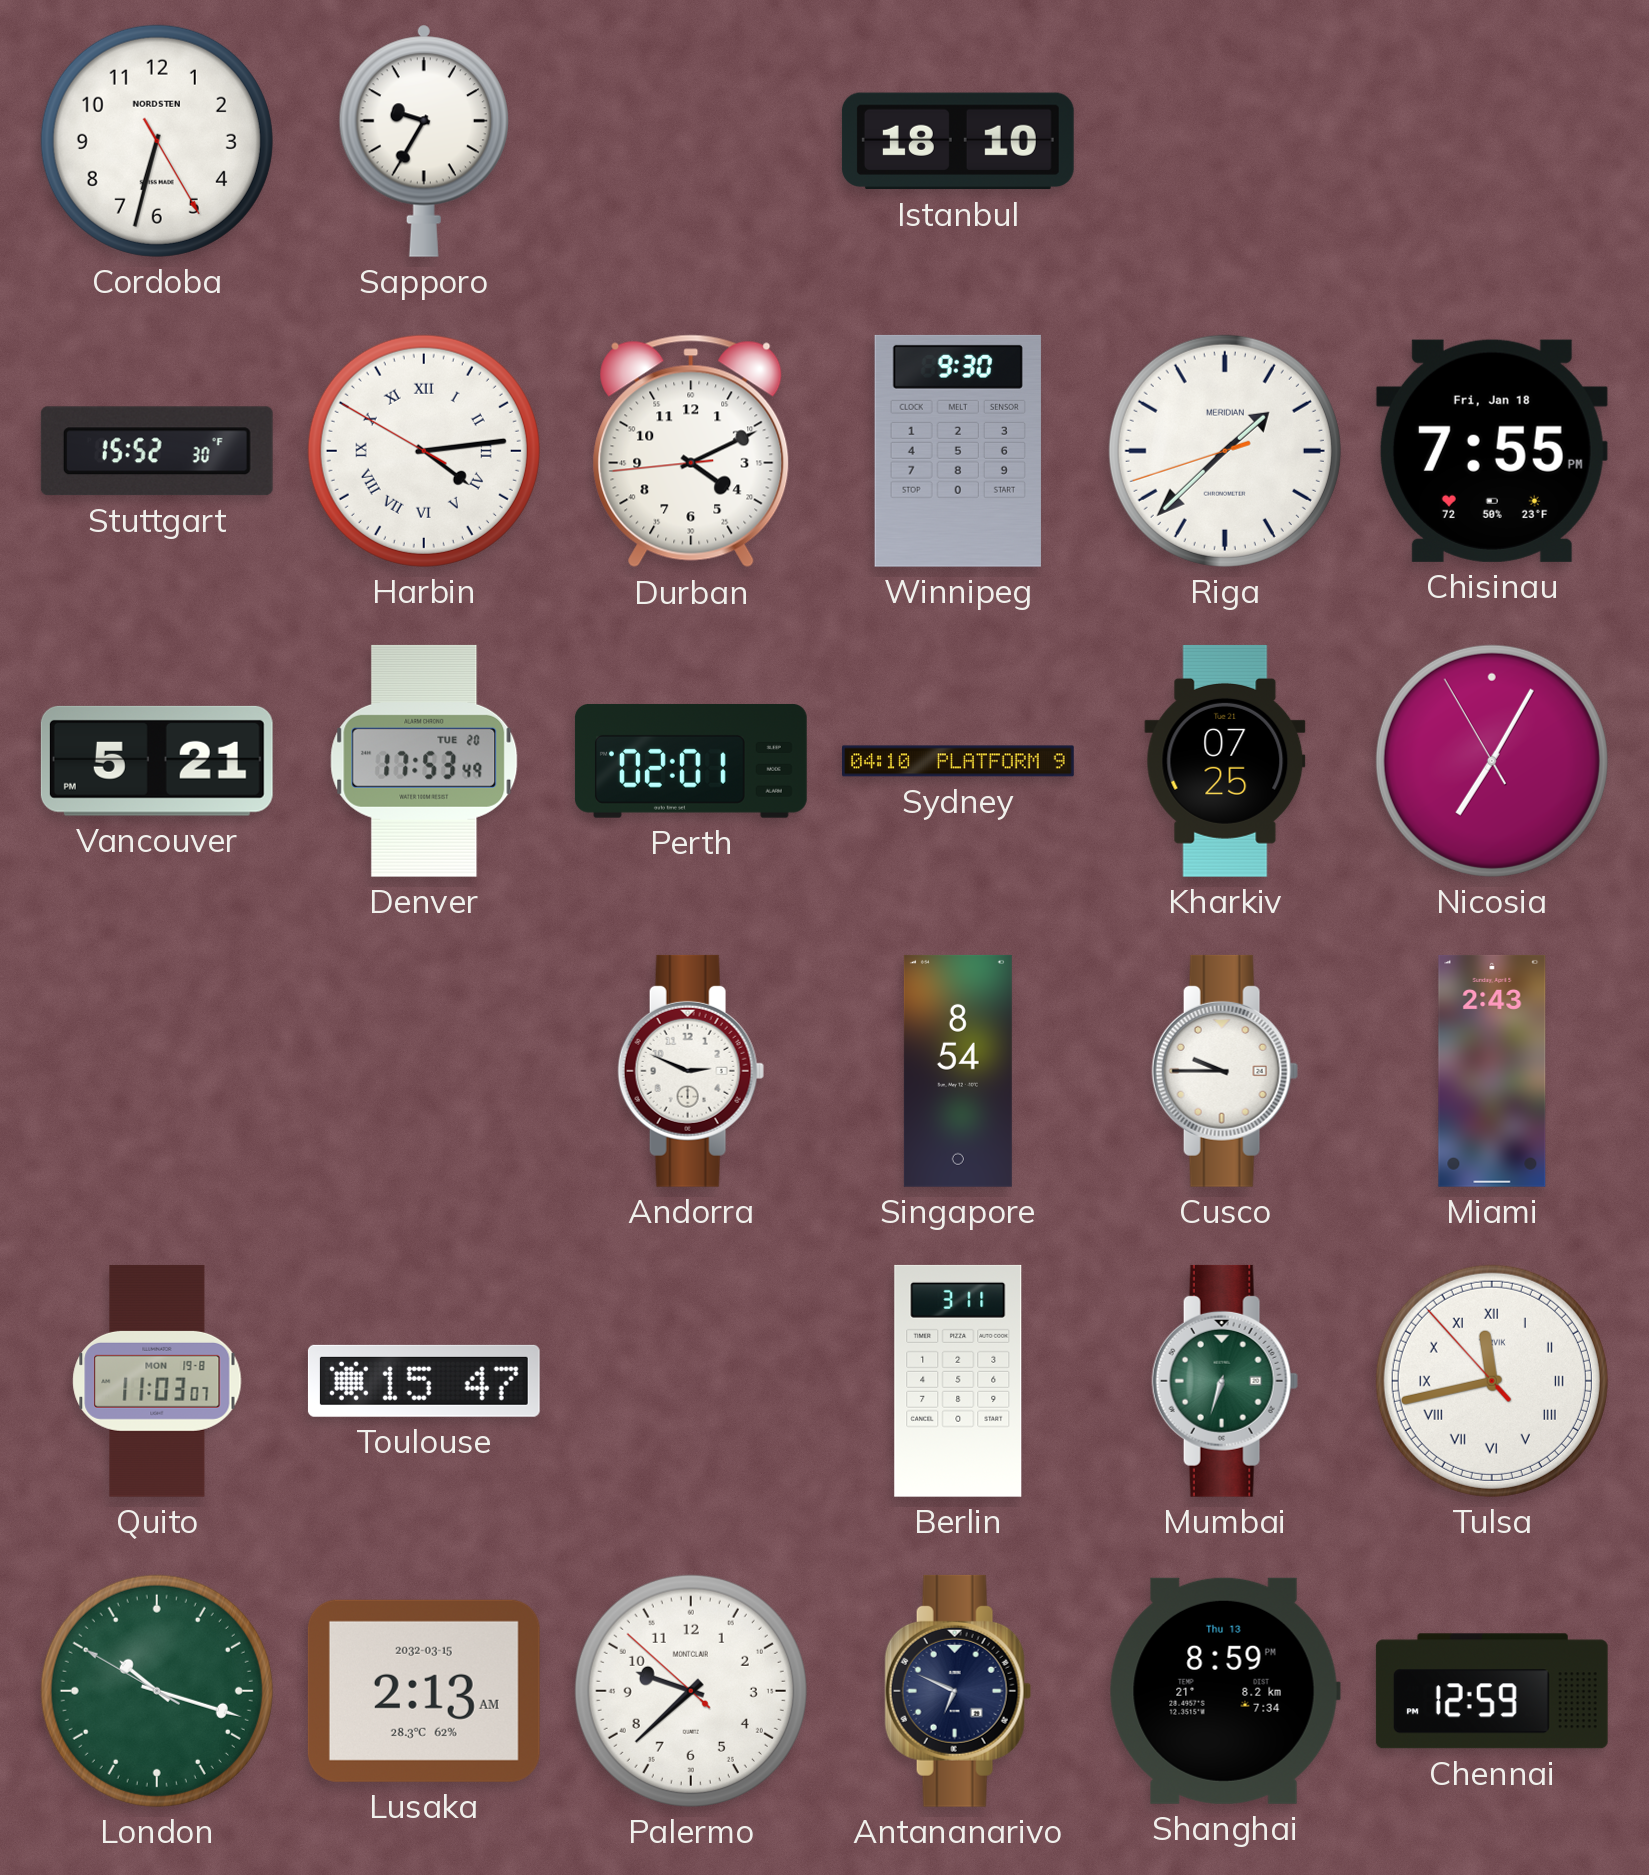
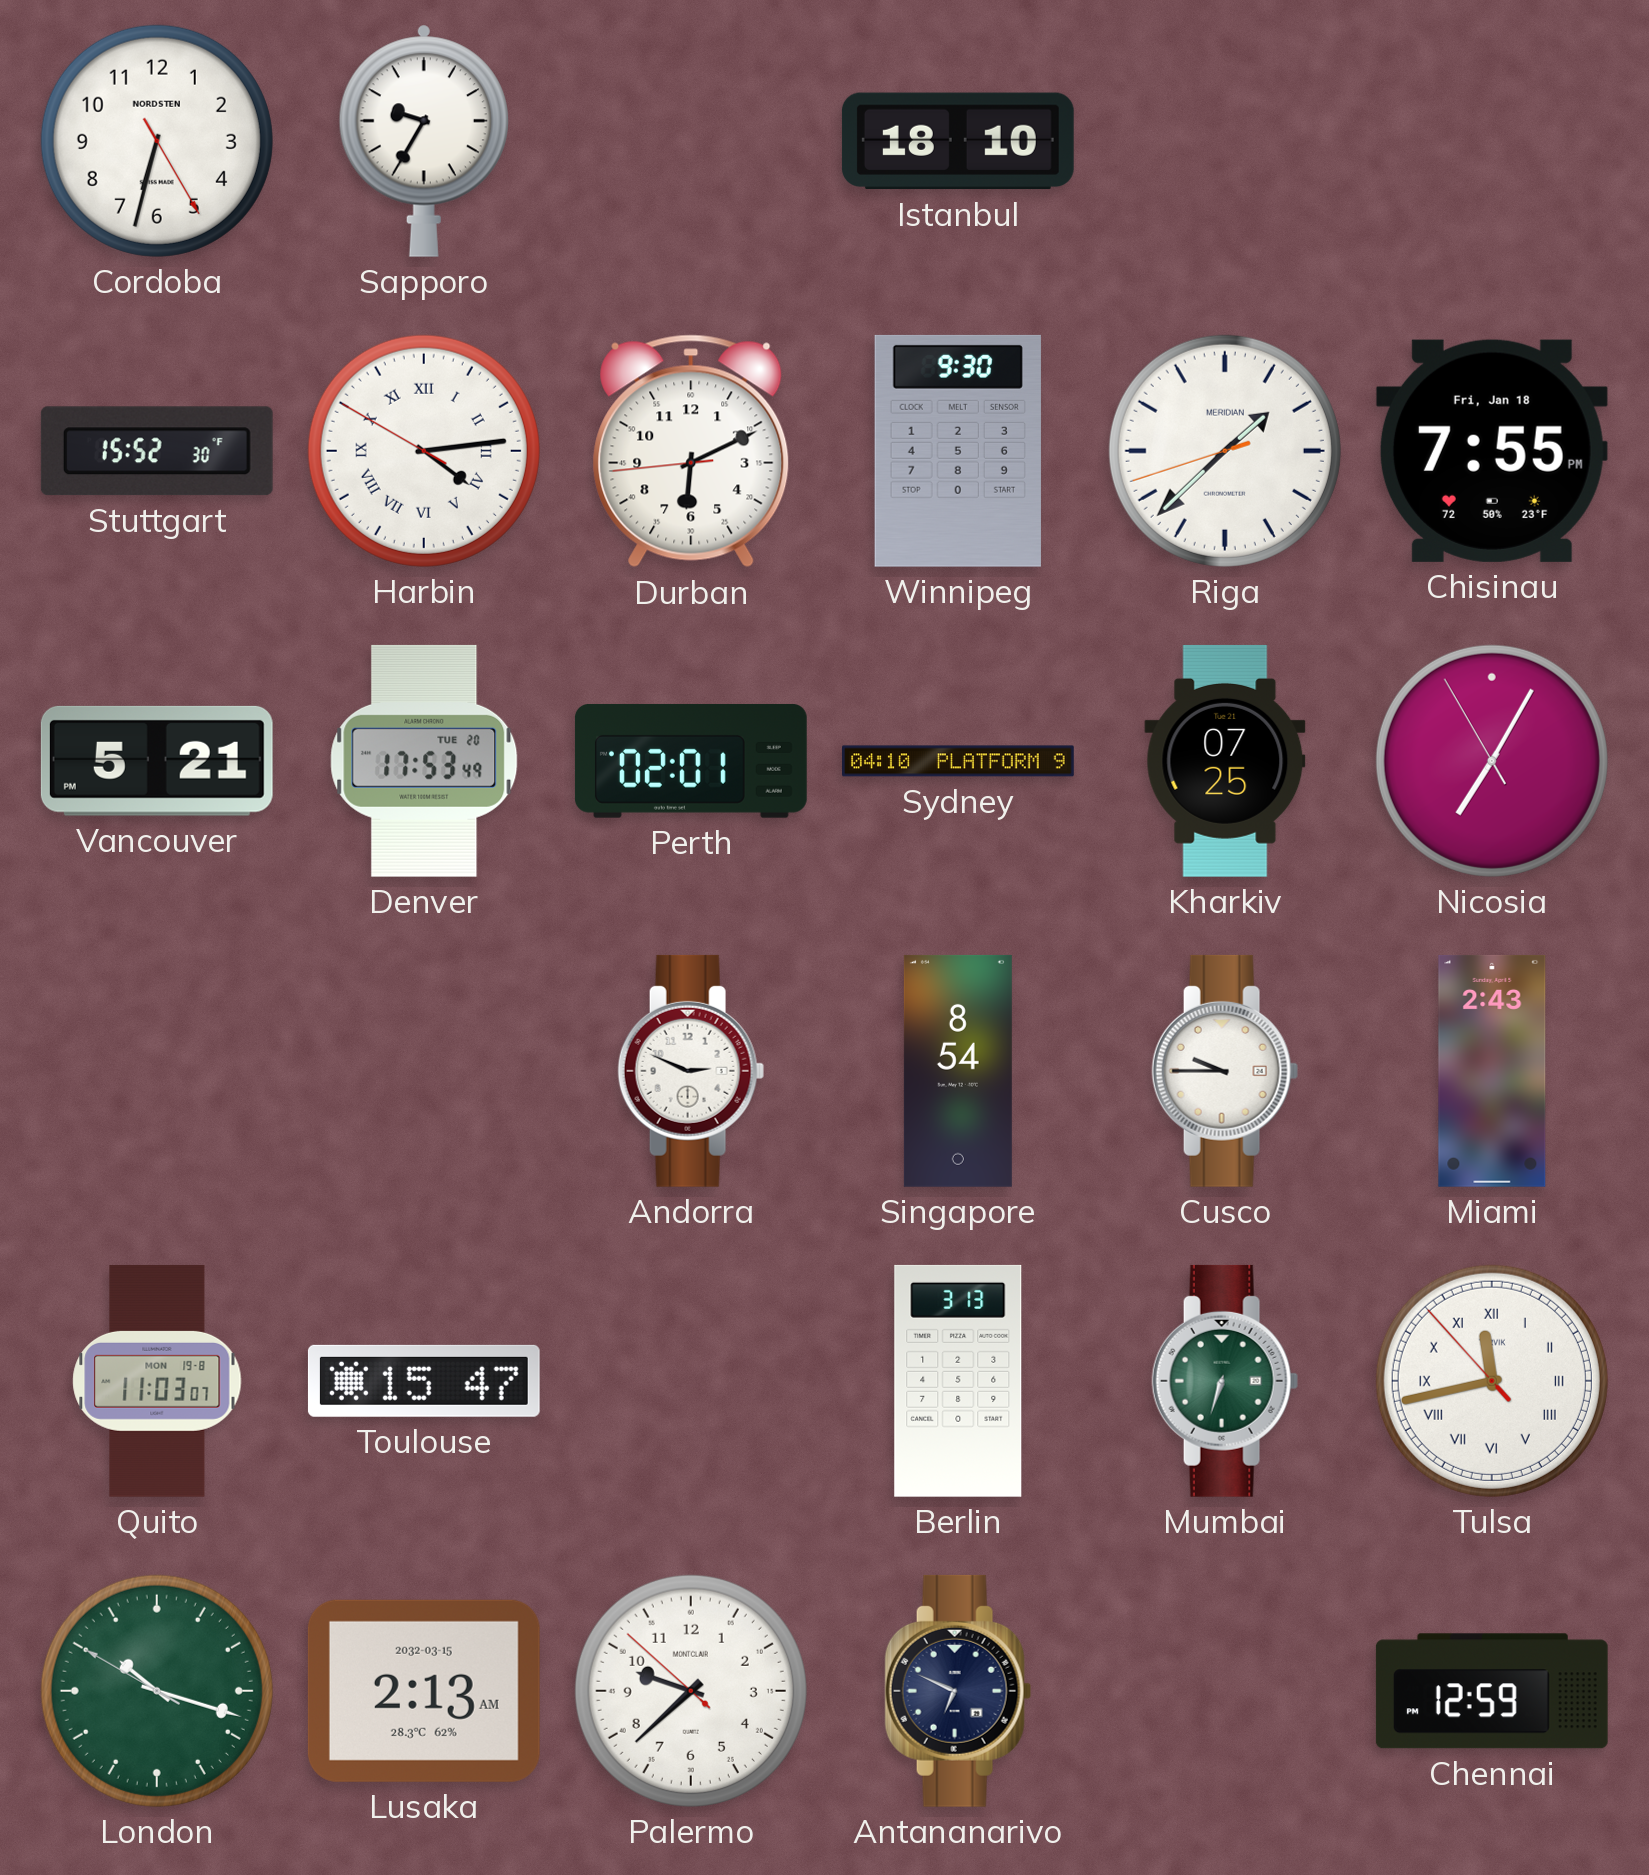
Durban: 4:10 -> 6:10 (691, 451)
Berlin: 3:11 -> 3:13 (958, 1381)
Shanghai: 8:59 -> none (1225, 1691)
